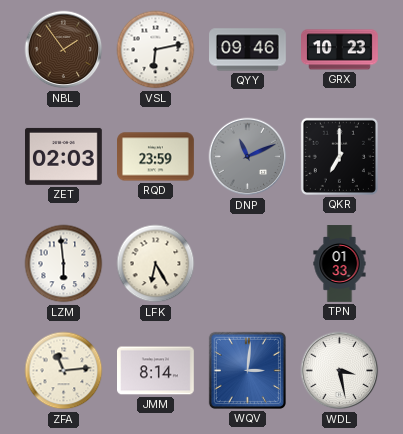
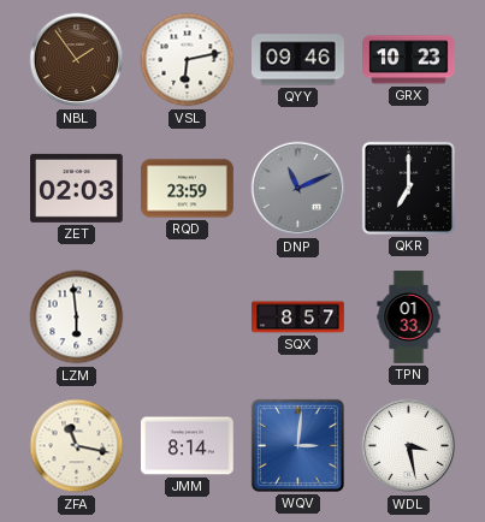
LFK: 6:25 -> none (156, 264)
SQX: none -> 8:57 (298, 318)
ZFA: 11:14 -> 11:17 (77, 446)
